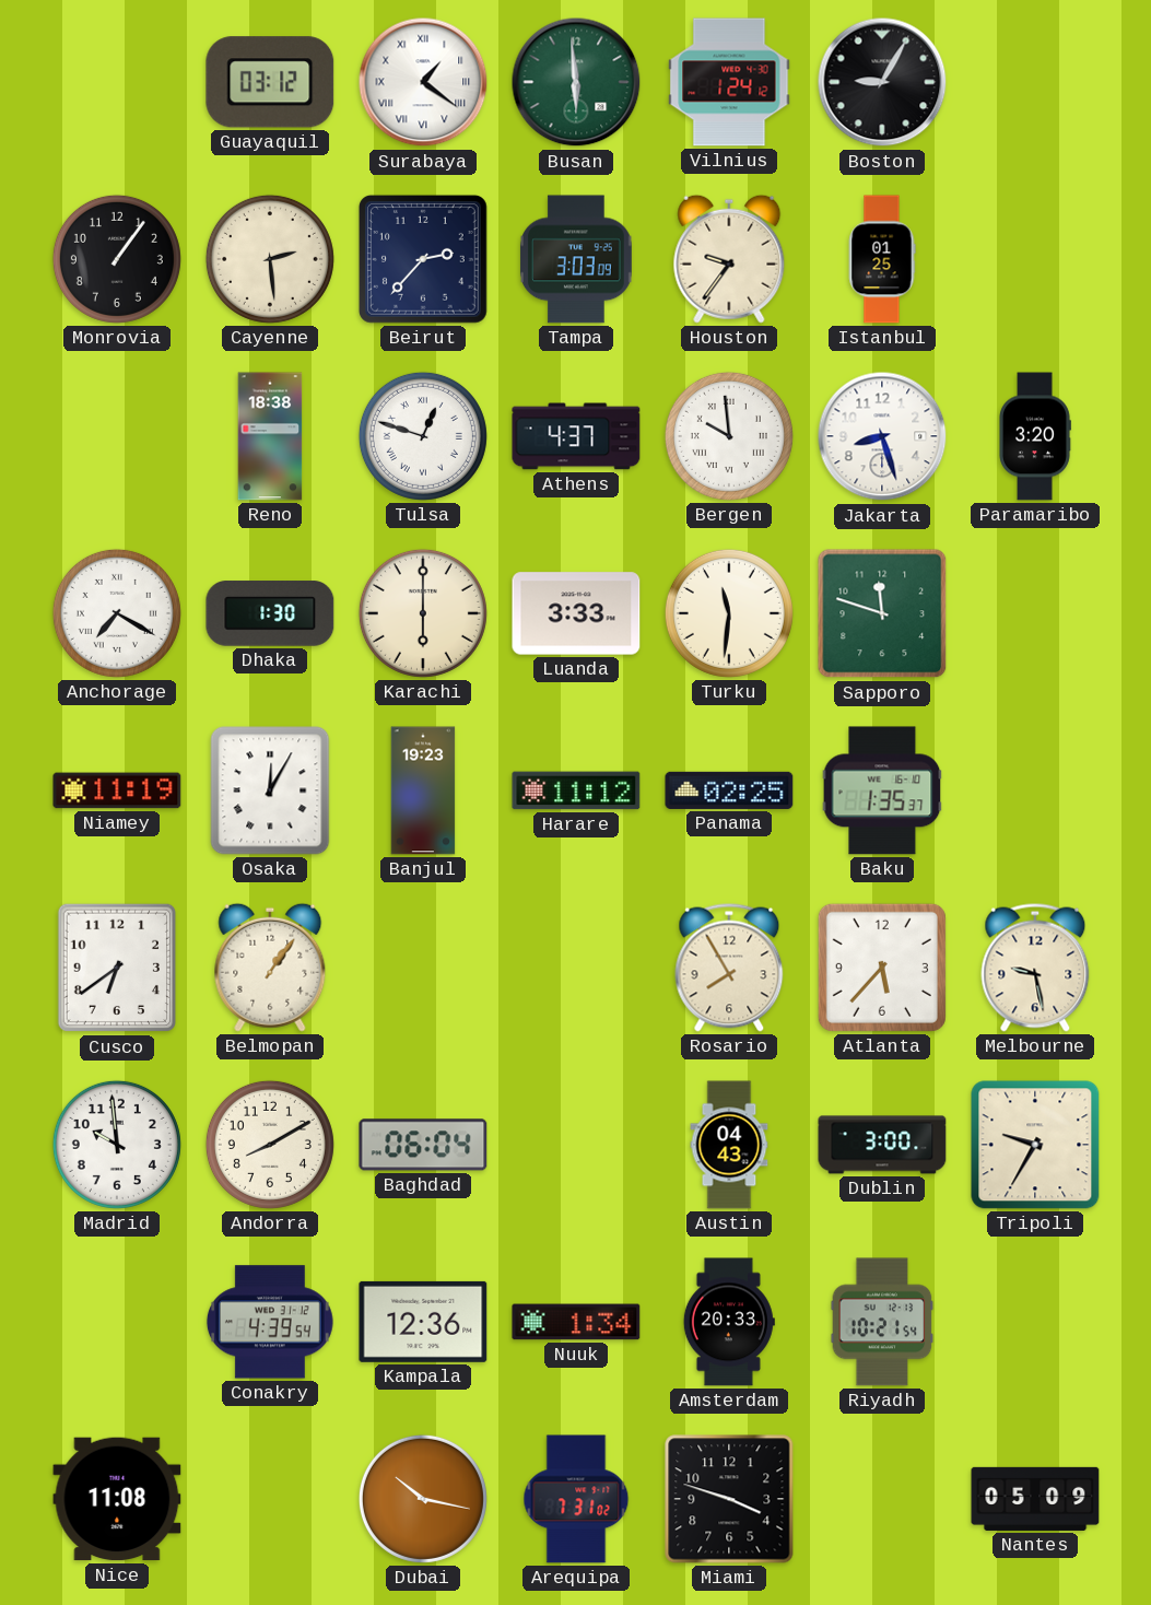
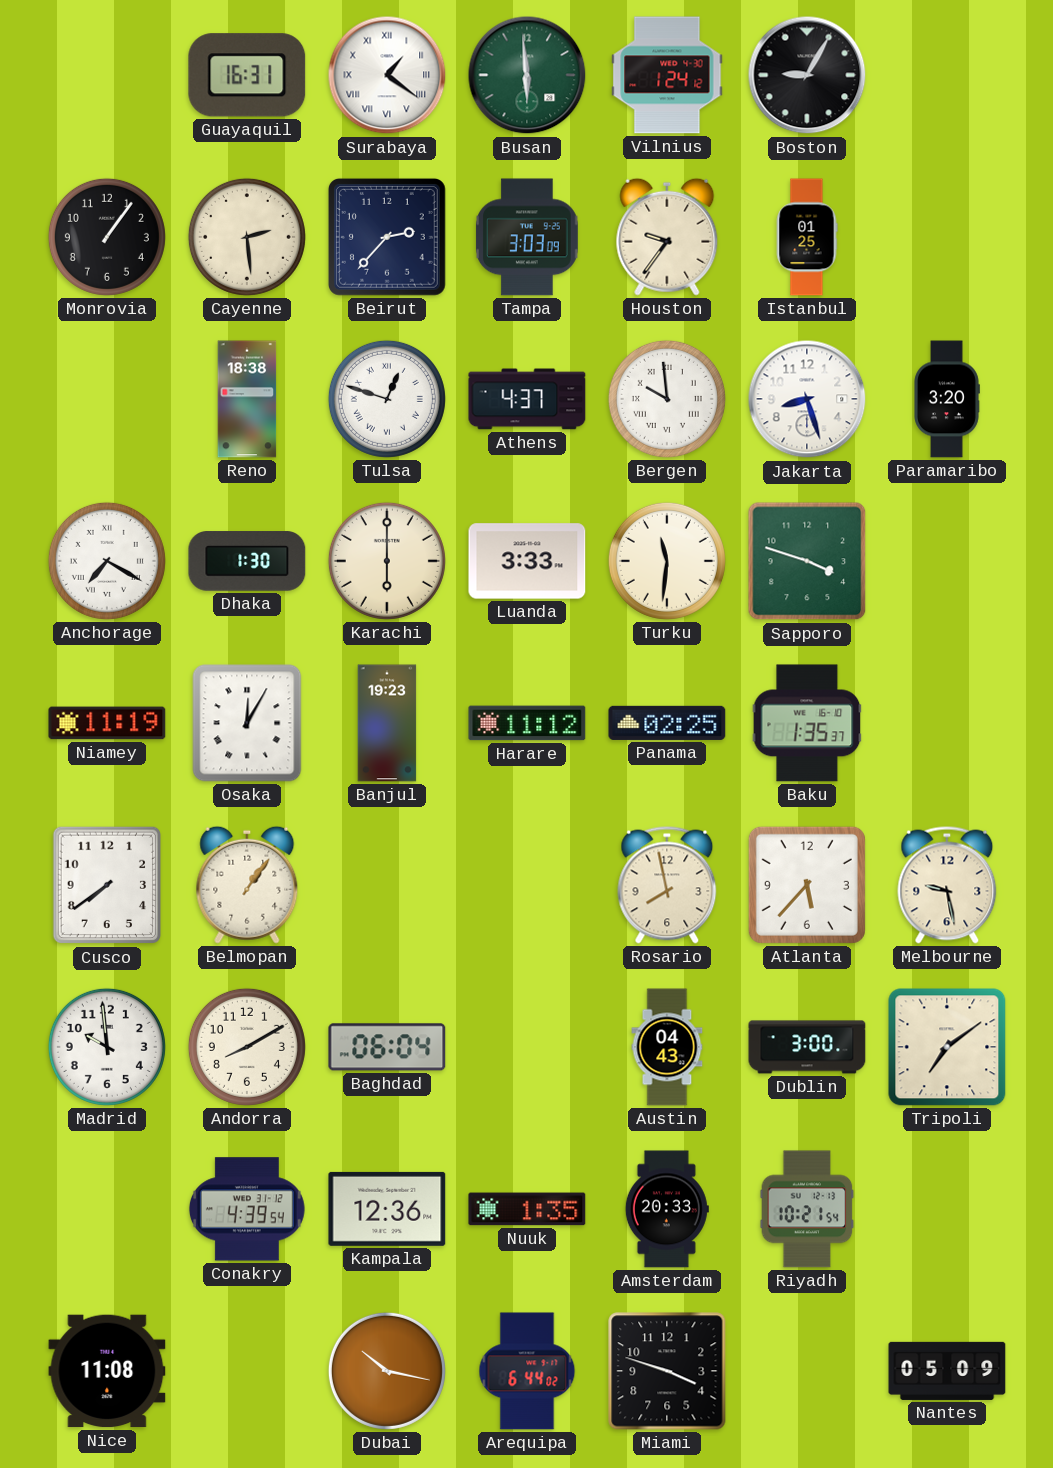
Guayaquil: 03:12 -> 16:31 (247, 75)
Sapporo: 11:48 -> 3:48 (807, 561)
Cusco: 6:39 -> 7:39 (106, 885)
Rosario: 7:55 -> 7:58 (667, 885)
Tripoli: 9:35 -> 7:09 (947, 1047)
Nuuk: 1:34 -> 1:35 (527, 1209)
Arequipa: 7:31 -> 6:44 (527, 1371)
